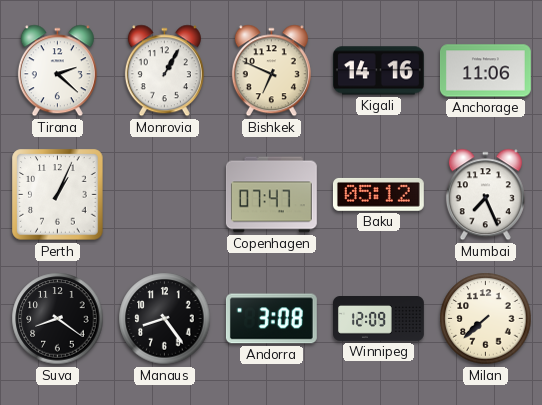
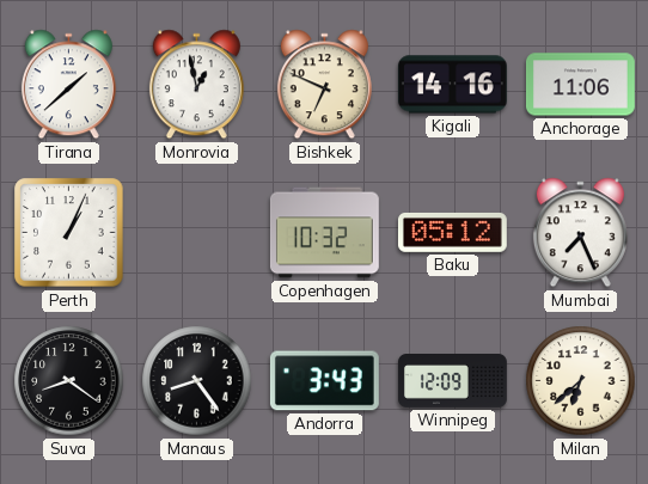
Tirana: 2:22 -> 1:38 (68, 85)
Monrovia: 1:05 -> 12:58 (196, 85)
Copenhagen: 07:47 -> 10:32 (324, 233)
Andorra: 3:08 -> 3:43 (324, 381)
Milan: 7:38 -> 6:38 (581, 381)
